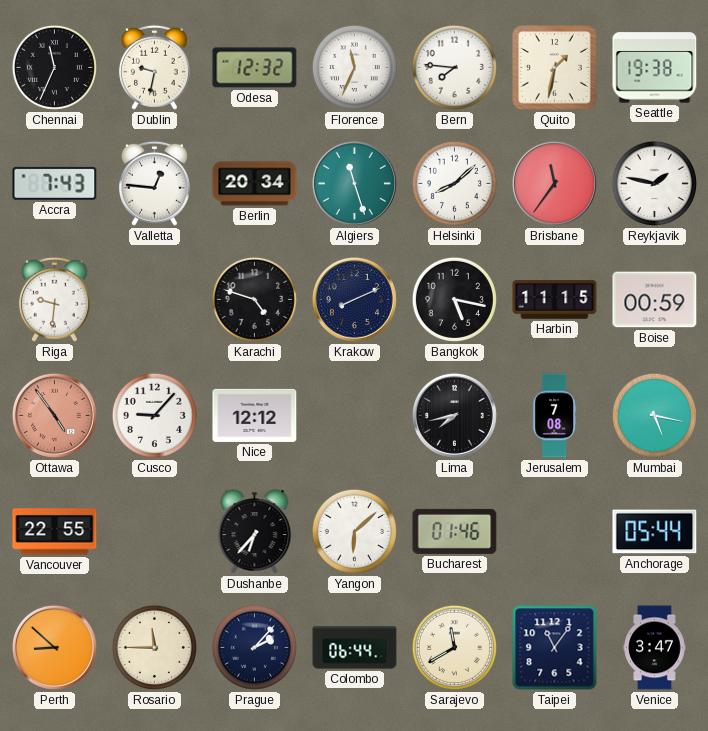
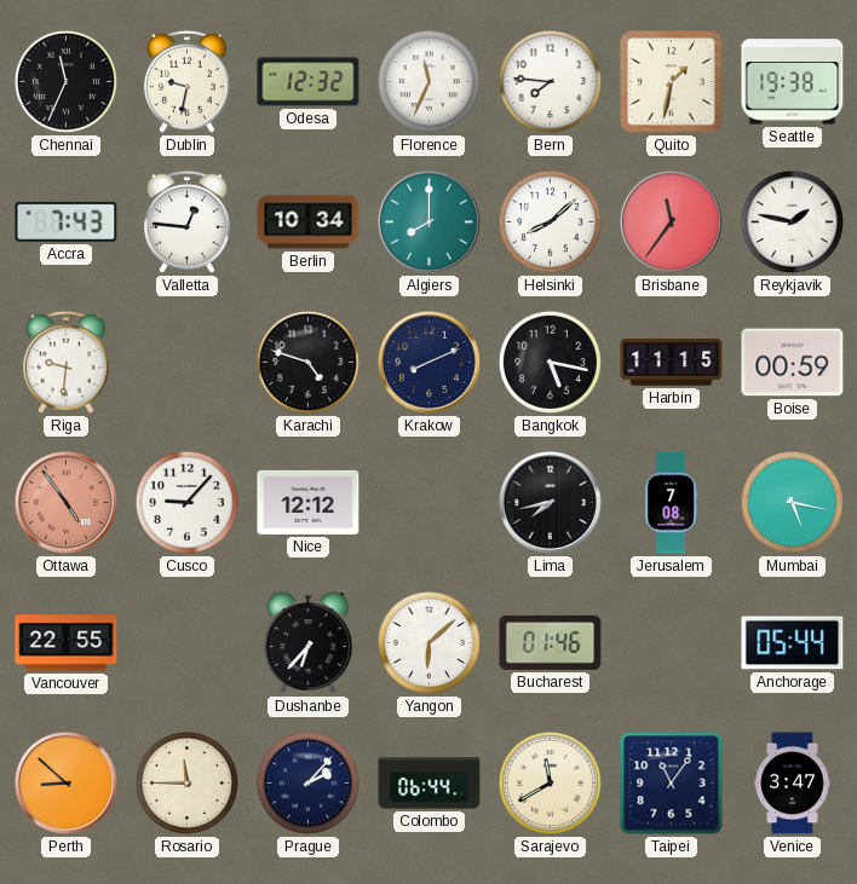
Berlin: 20:34 -> 10:34 (309, 223)
Algiers: 11:27 -> 8:00 (428, 221)
